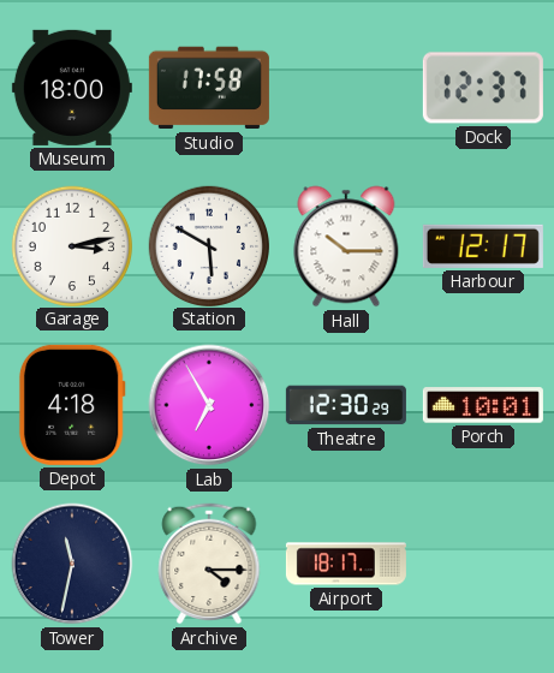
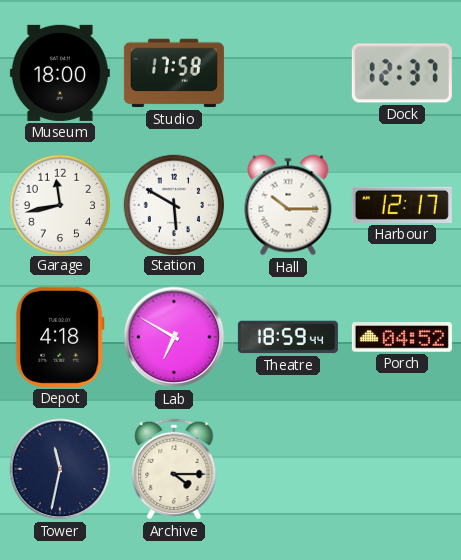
Garage: 3:13 -> 11:43 (59, 204)
Lab: 6:55 -> 6:50 (174, 337)
Theatre: 12:30 -> 18:59 (288, 337)
Porch: 10:01 -> 04:52 (402, 337)
Airport: 18:17 -> none (346, 564)
